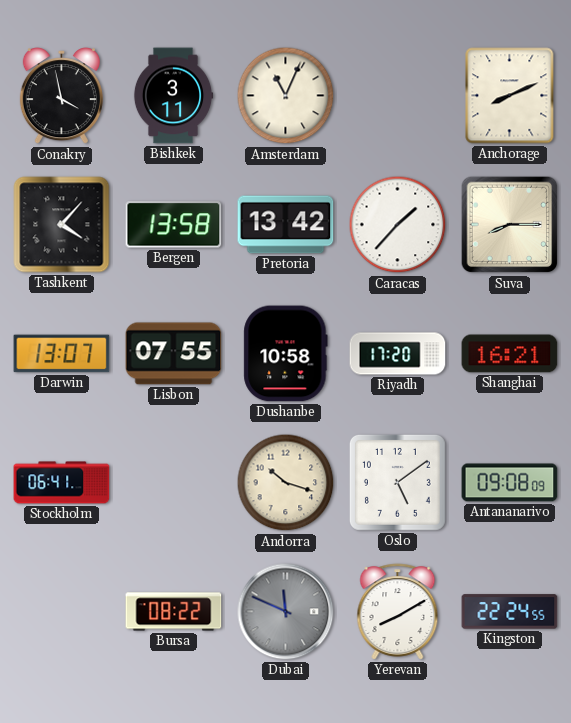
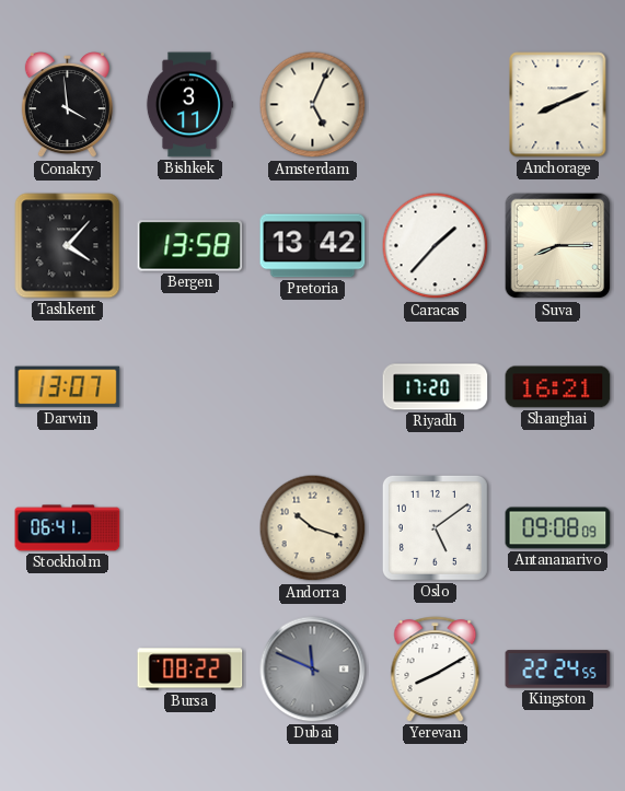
Conakry: 3:58 -> 3:59 (67, 105)
Amsterdam: 11:04 -> 5:04 (313, 105)
Lisbon: 07:55 -> none (174, 354)
Dushanbe: 10:58 -> none (286, 354)
